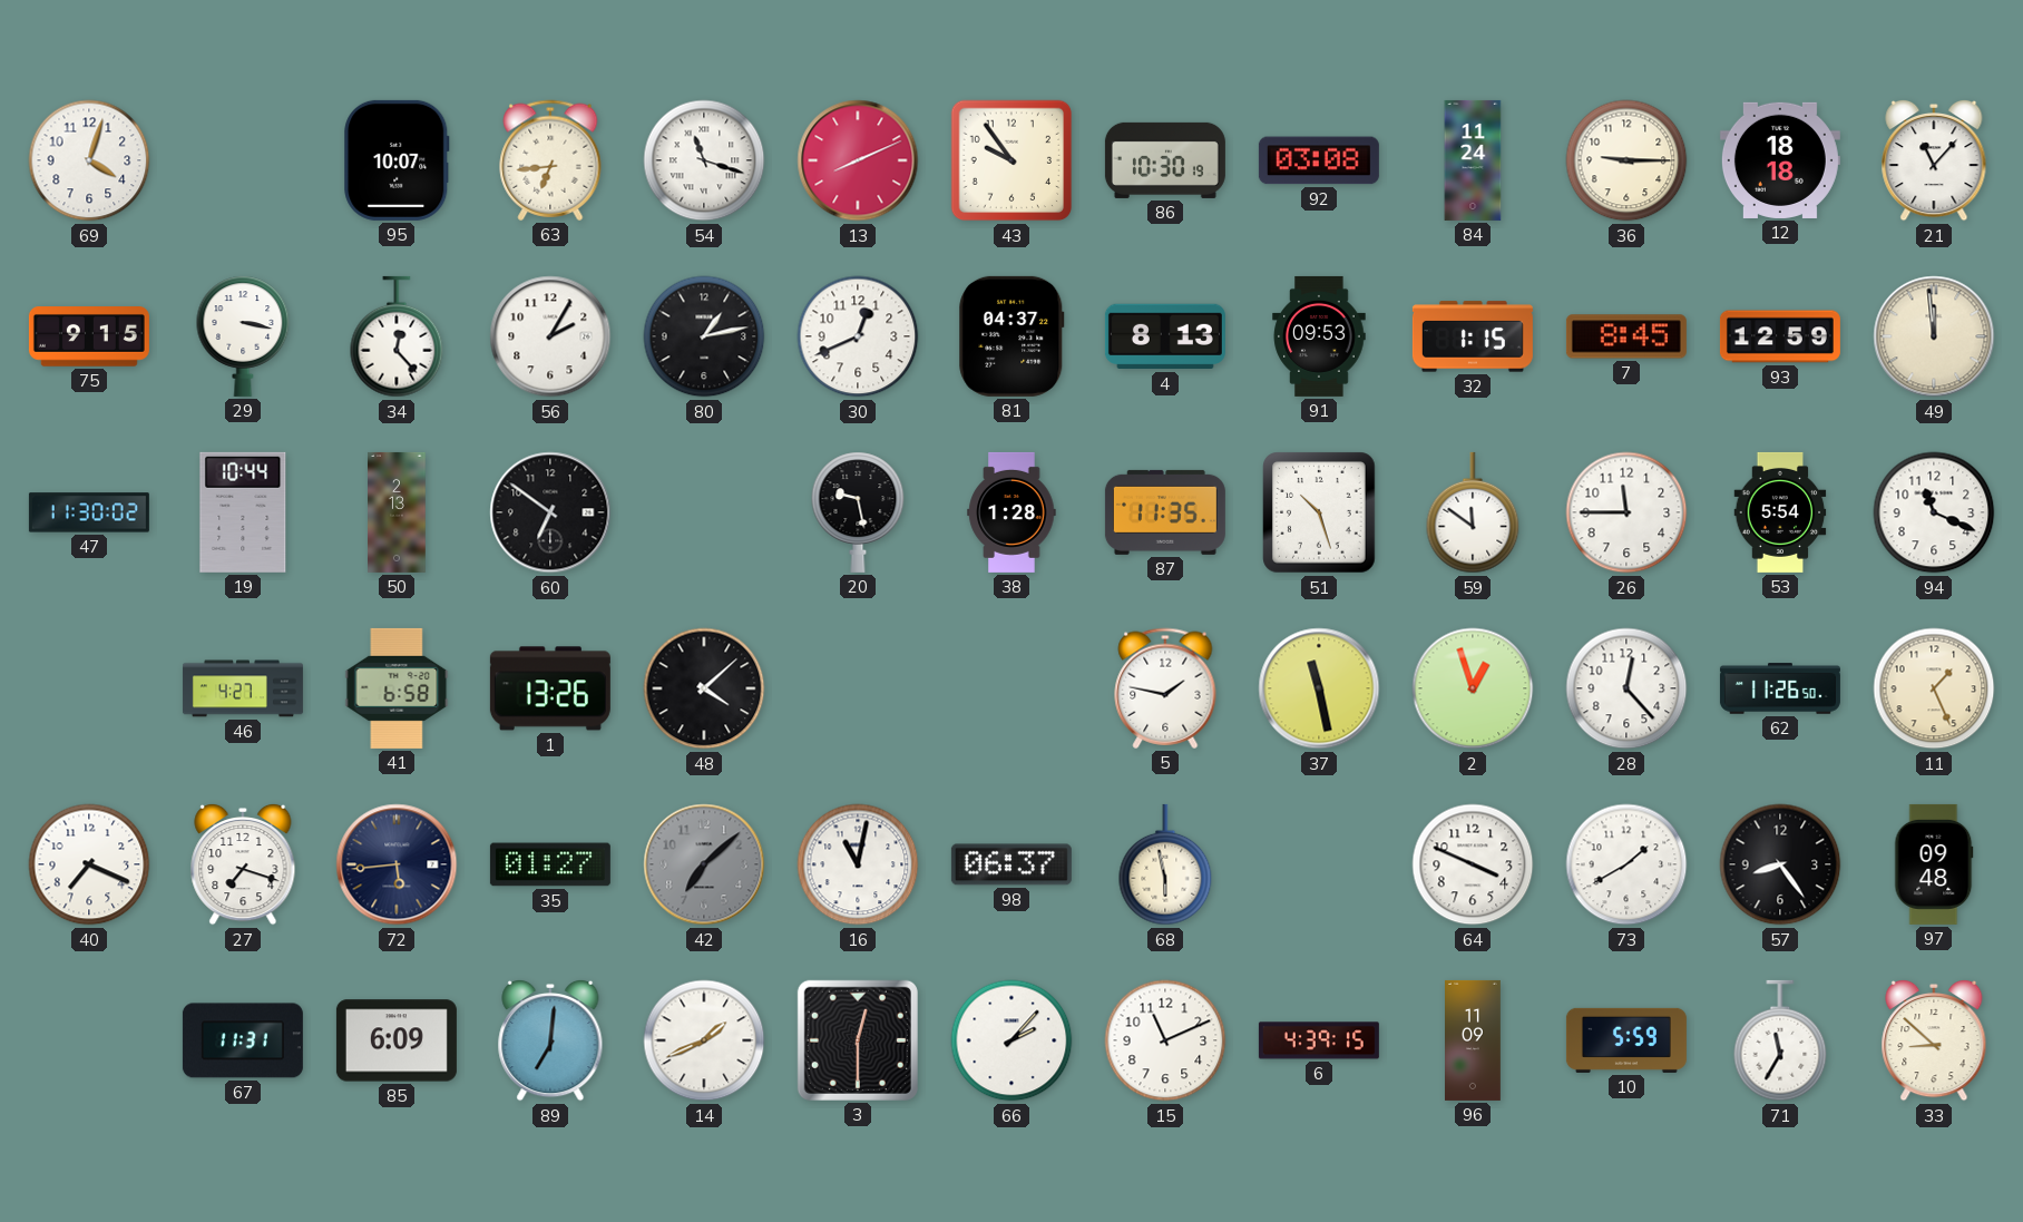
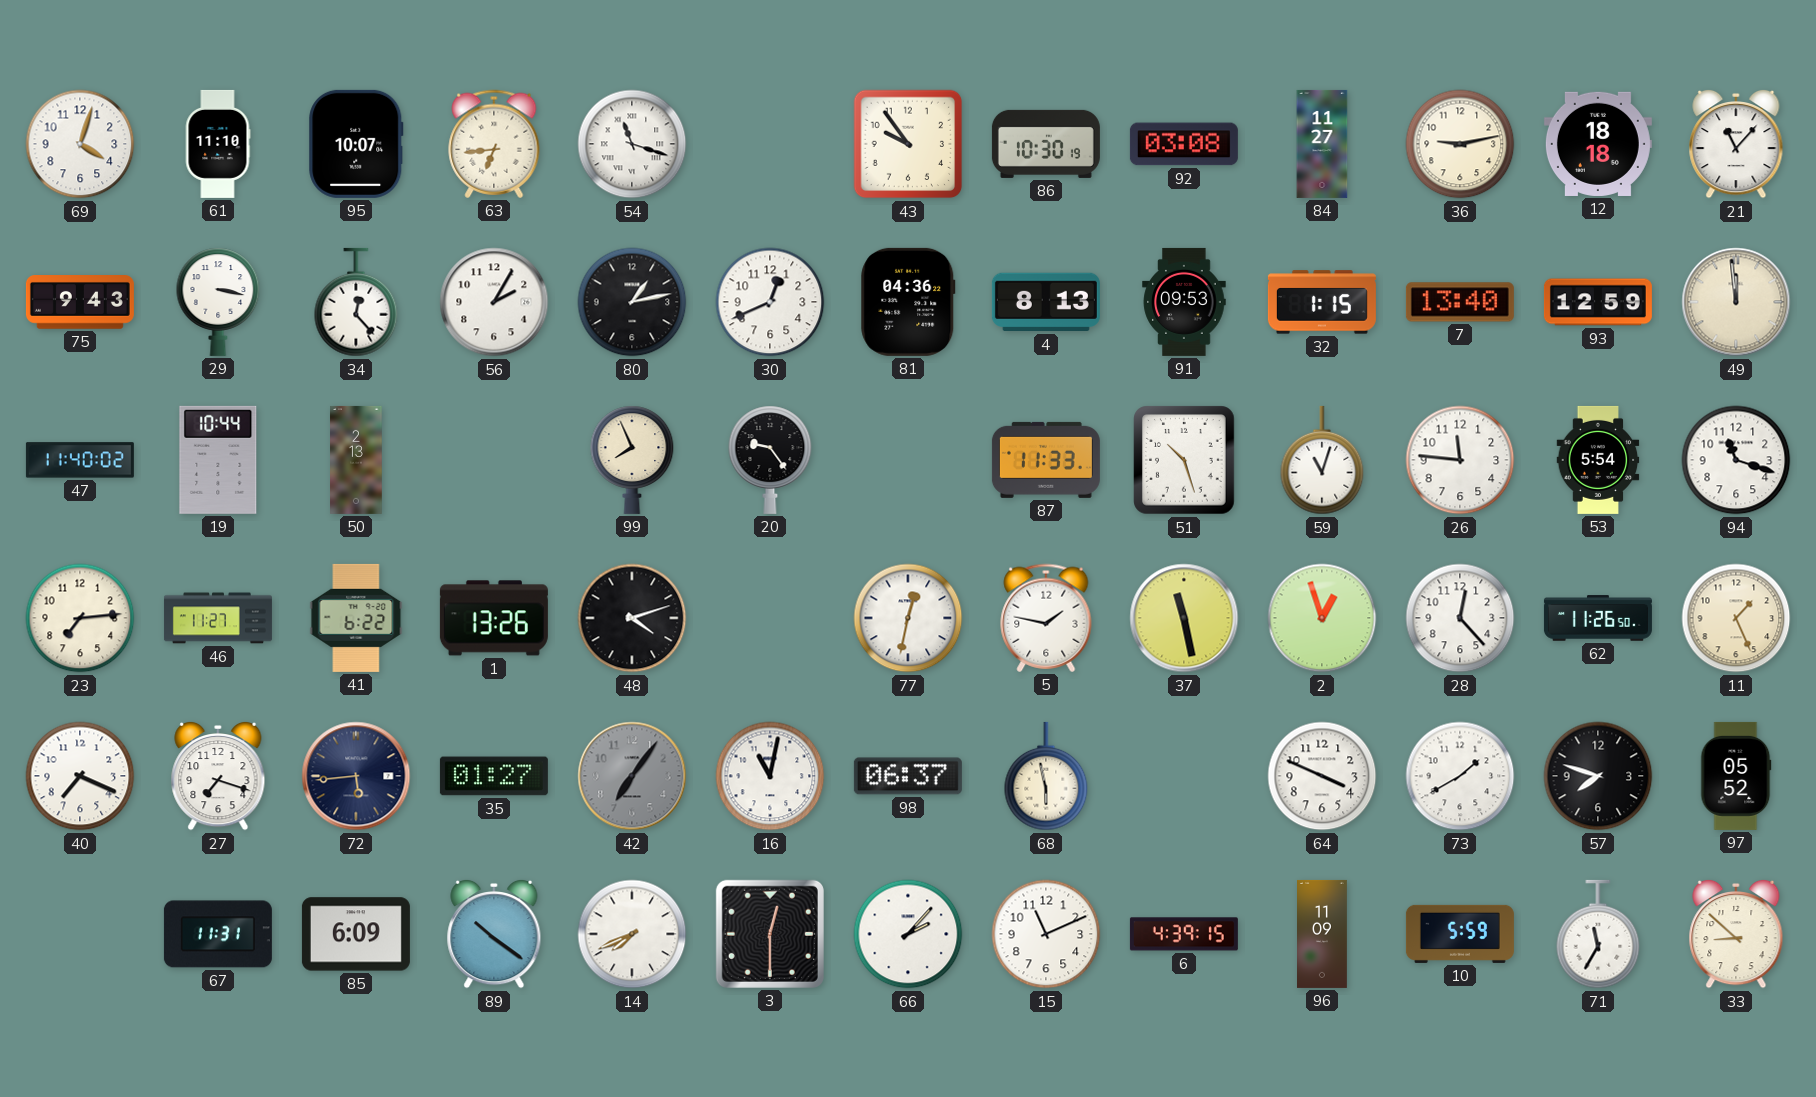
61: none -> 11:10 (218, 144)
13: 8:11 -> none (858, 160)
84: 11:24 -> 11:27 (1322, 144)
36: 9:15 -> 9:13 (1460, 144)
75: 9:15 -> 9:43 (80, 303)
81: 04:37 -> 04:36 (908, 302)
7: 8:45 -> 13:40 (1460, 302)
47: 11:30 -> 11:40 (80, 460)
60: 6:51 -> none (550, 512)
99: none -> 7:56 (632, 460)
20: 9:28 -> 9:24 (770, 460)
38: 1:28 -> none (1011, 512)
87: 11:35 -> 11:33 (1046, 460)
59: 11:51 -> 11:03 (1322, 460)
26: 11:45 -> 11:46 (1460, 460)
94: 11:19 -> 11:18 (1736, 460)
23: none -> 7:14 (80, 618)
46: 4:27 -> 11:27 (218, 618)
41: 6:58 -> 6:22 (356, 618)
48: 4:08 -> 4:12 (632, 618)
77: none -> 12:32 (908, 618)
42: 7:08 -> 7:06 (632, 776)
57: 8:24 -> 7:48 (1598, 776)
97: 09:48 -> 05:52 (1736, 776)
89: 7:01 -> 10:21 (494, 934)
14: 1:41 -> 7:41 (632, 934)
